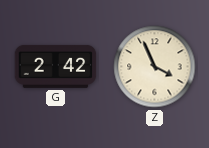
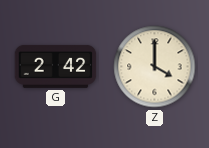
Z: 3:56 -> 4:00 (155, 67)
